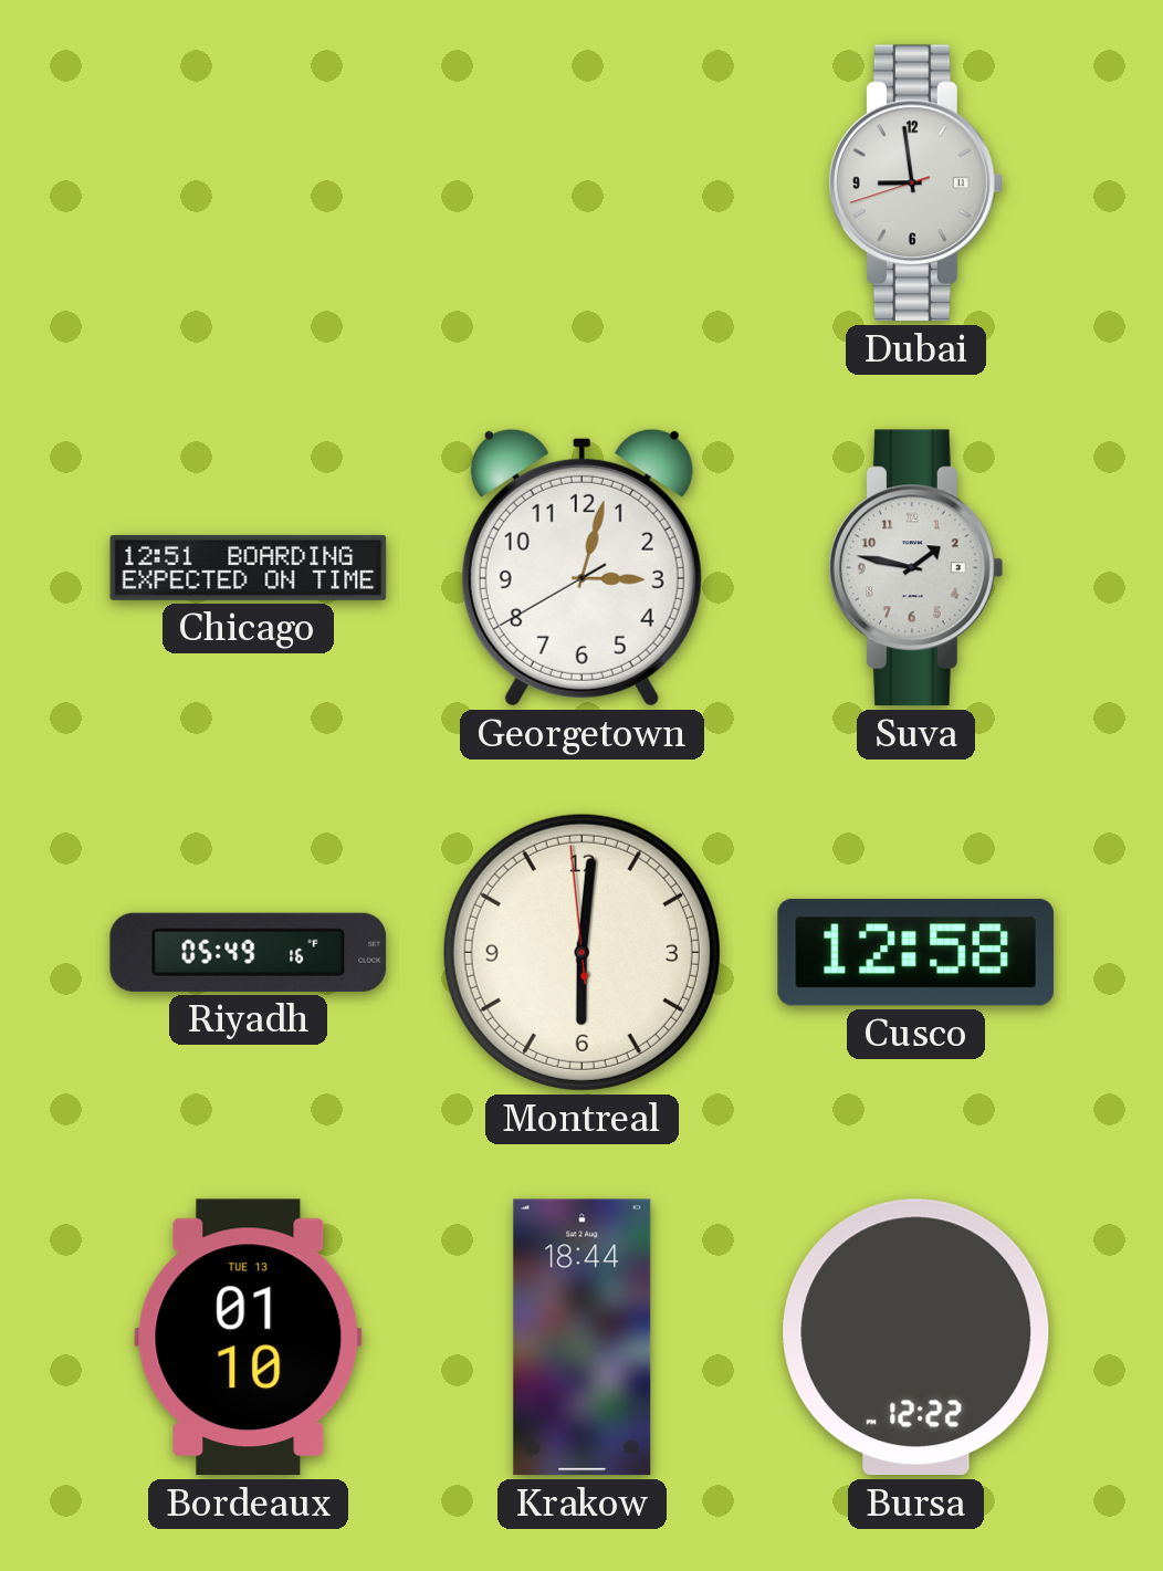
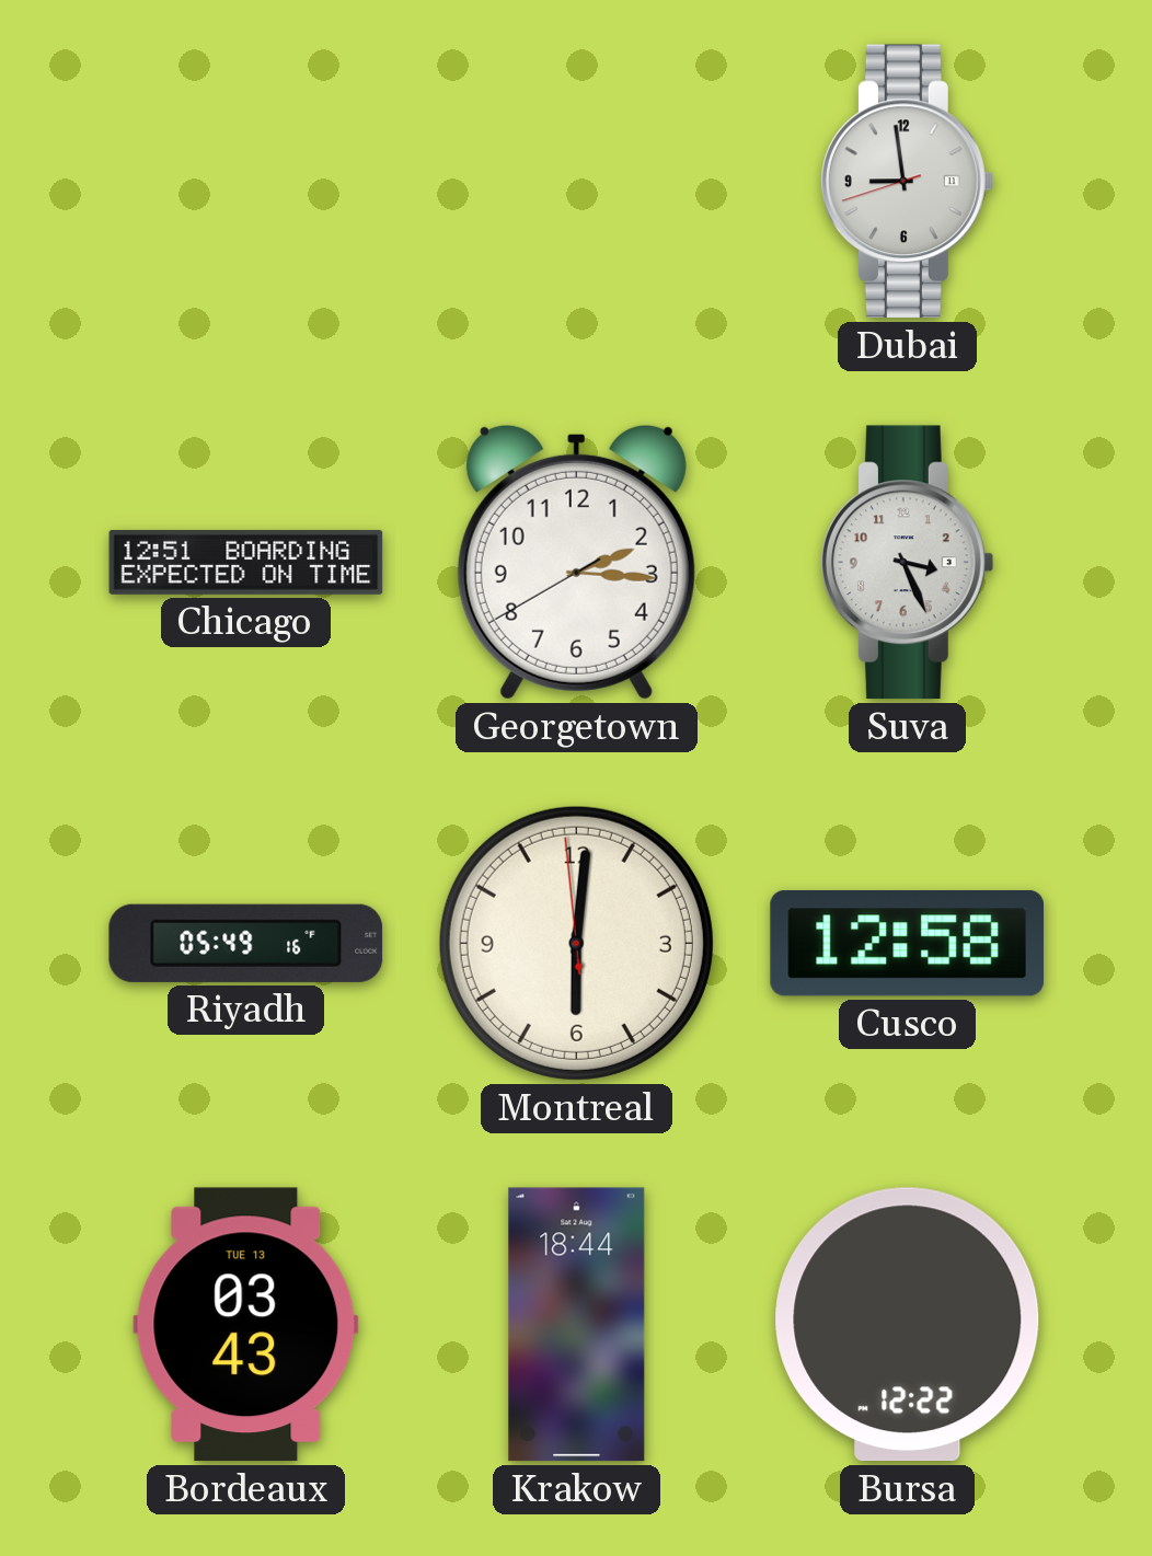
Georgetown: 3:02 -> 2:15 (576, 562)
Suva: 1:47 -> 3:26 (907, 563)
Bordeaux: 01:10 -> 03:43 (246, 1325)
